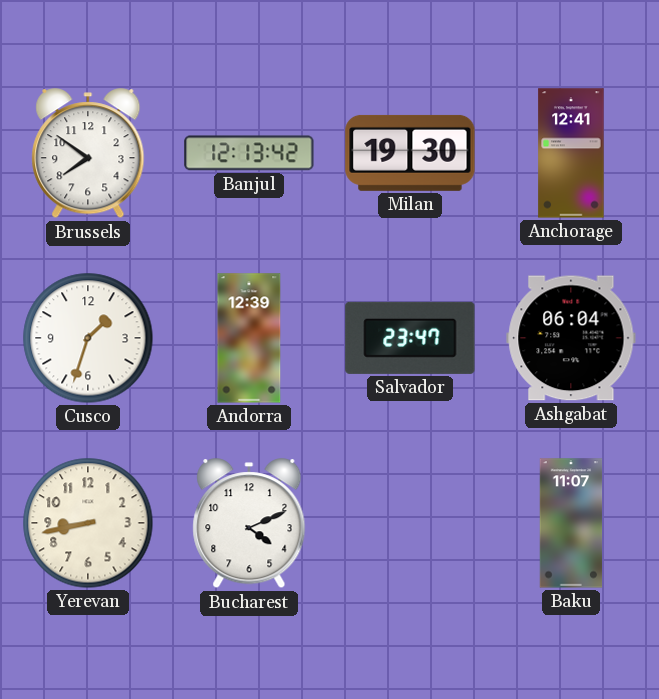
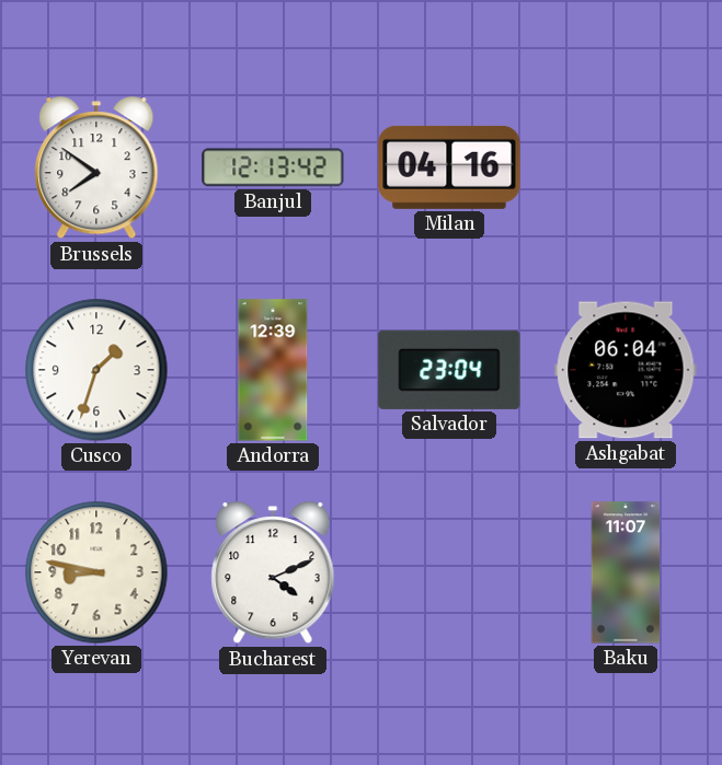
Milan: 19:30 -> 04:16 (449, 167)
Anchorage: 12:41 -> none (571, 153)
Salvador: 23:47 -> 23:04 (449, 370)
Yerevan: 8:43 -> 8:47 (96, 572)
